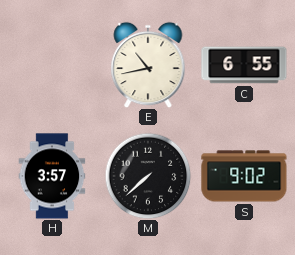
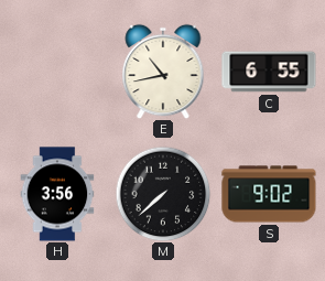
H: 3:57 -> 3:56 (57, 194)
